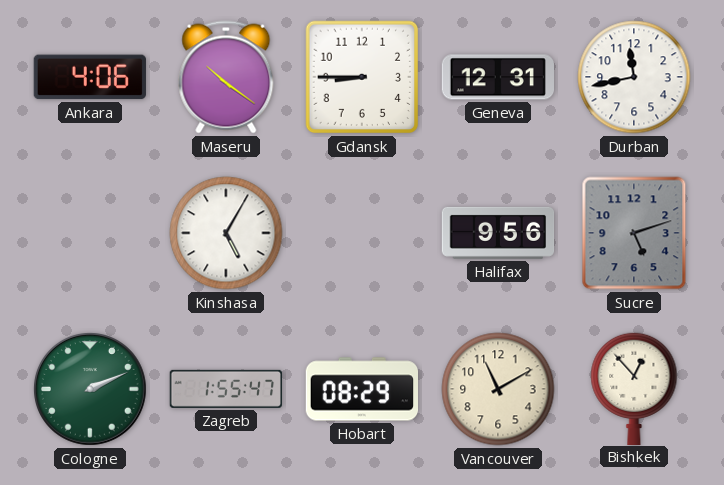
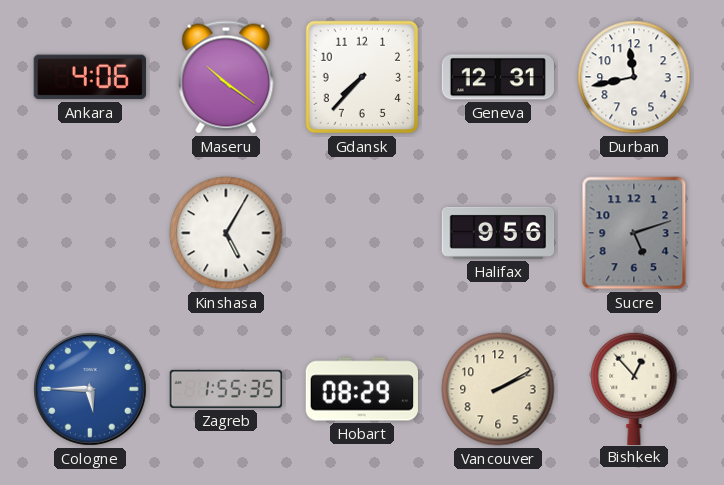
Gdansk: 8:45 -> 7:37 (362, 77)
Cologne: 2:11 -> 5:45 (91, 390)
Cologne dial: green -> blue (91, 390)
Zagreb: 1:55:47 -> 1:55:35 (225, 389)
Vancouver: 11:10 -> 2:10 (498, 389)
